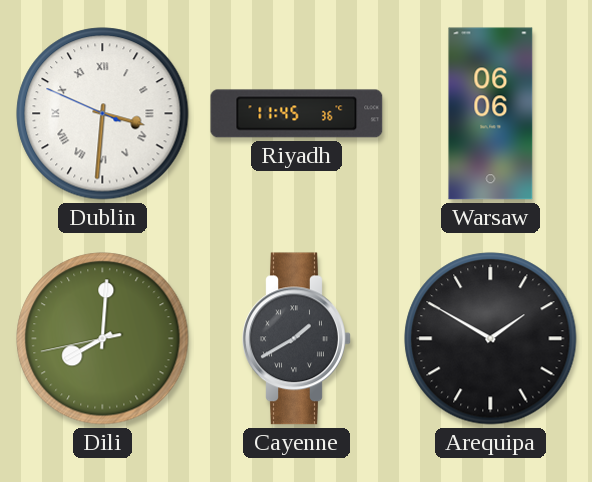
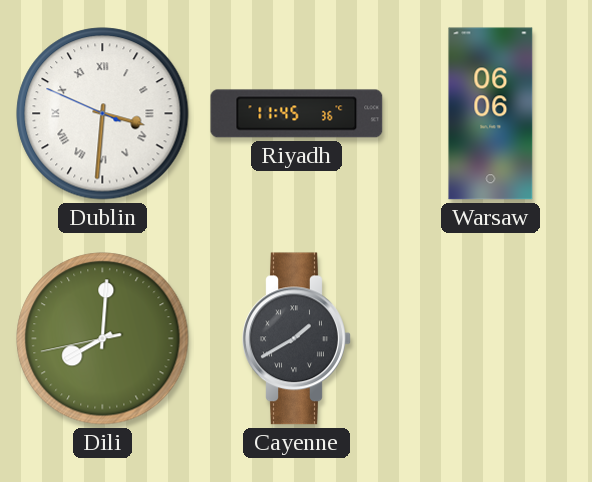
Arequipa: 1:50 -> none (491, 339)
